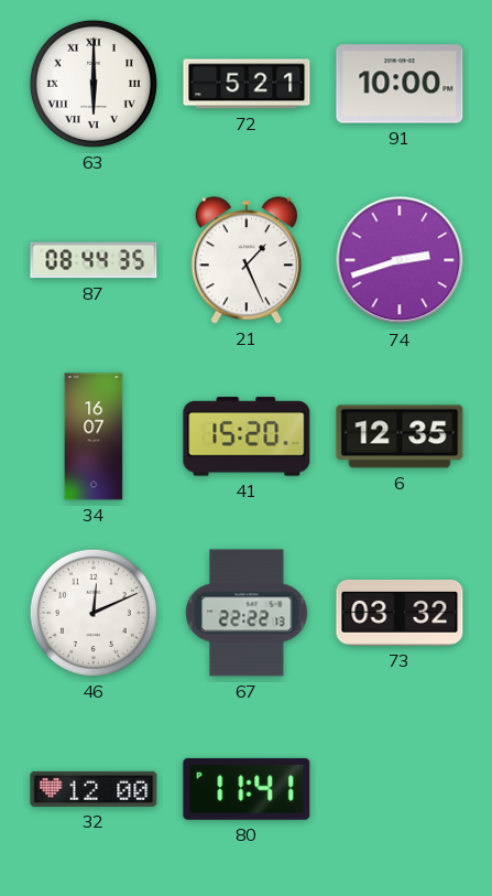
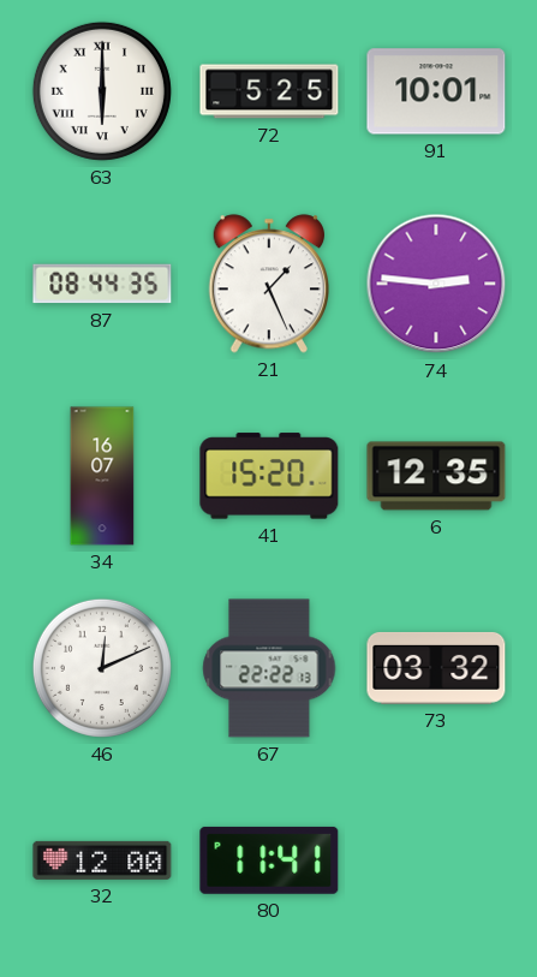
72: 5:21 -> 5:25 (269, 91)
91: 10:00 -> 10:01 (436, 91)
74: 2:42 -> 2:46 (436, 284)
